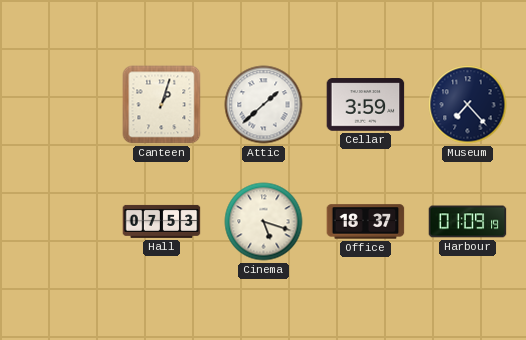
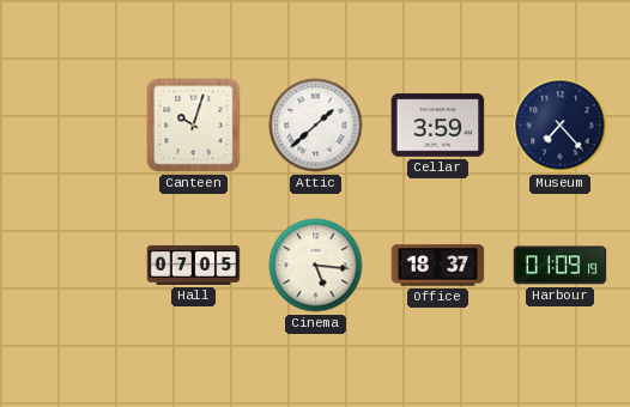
Canteen: 1:03 -> 10:03 (194, 126)
Hall: 07:53 -> 07:05 (194, 265)
Cinema: 5:18 -> 5:16 (316, 266)
